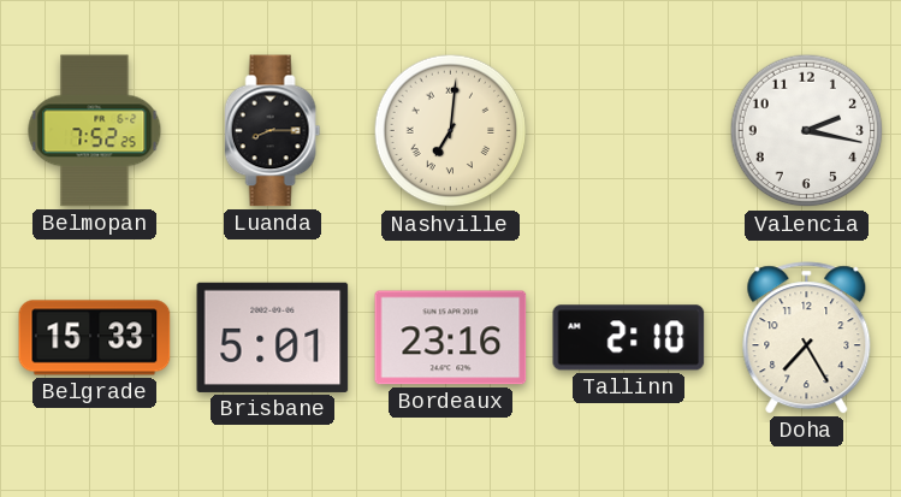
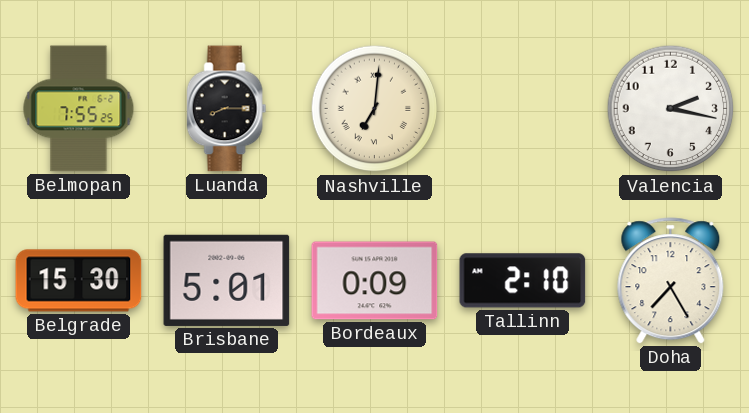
Belmopan: 7:52 -> 7:55 (79, 109)
Belgrade: 15:33 -> 15:30 (79, 281)
Bordeaux: 23:16 -> 0:09 (375, 281)
